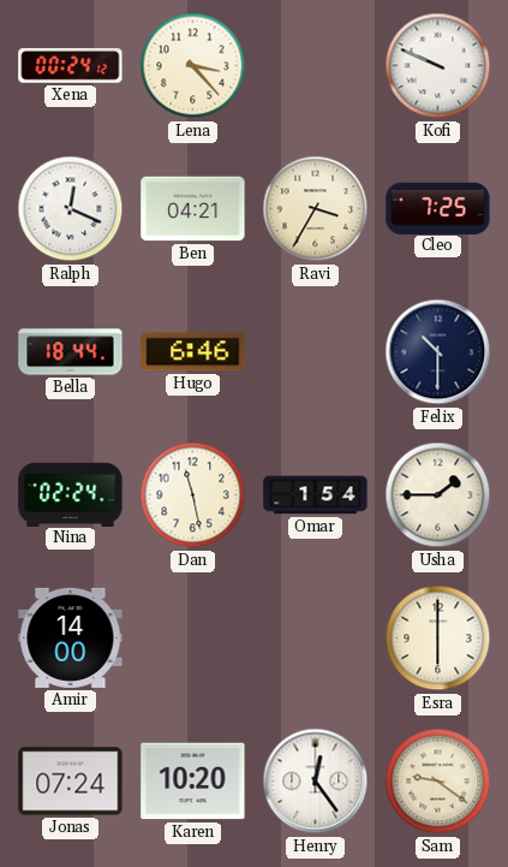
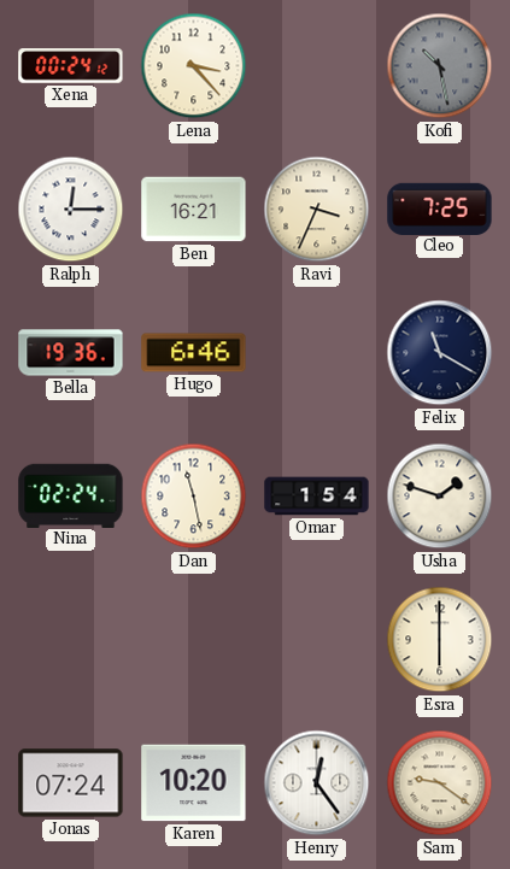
Kofi: 9:49 -> 10:28 (440, 66)
Kofi dial: white -> grey (440, 66)
Ralph: 12:19 -> 12:15 (71, 210)
Ben: 04:21 -> 16:21 (194, 210)
Ravi: 3:35 -> 3:34 (317, 210)
Bella: 18:44 -> 19:36 (71, 353)
Felix: 10:30 -> 11:20 (440, 353)
Usha: 1:45 -> 1:48 (440, 497)
Amir: 14:00 -> none (71, 637)
